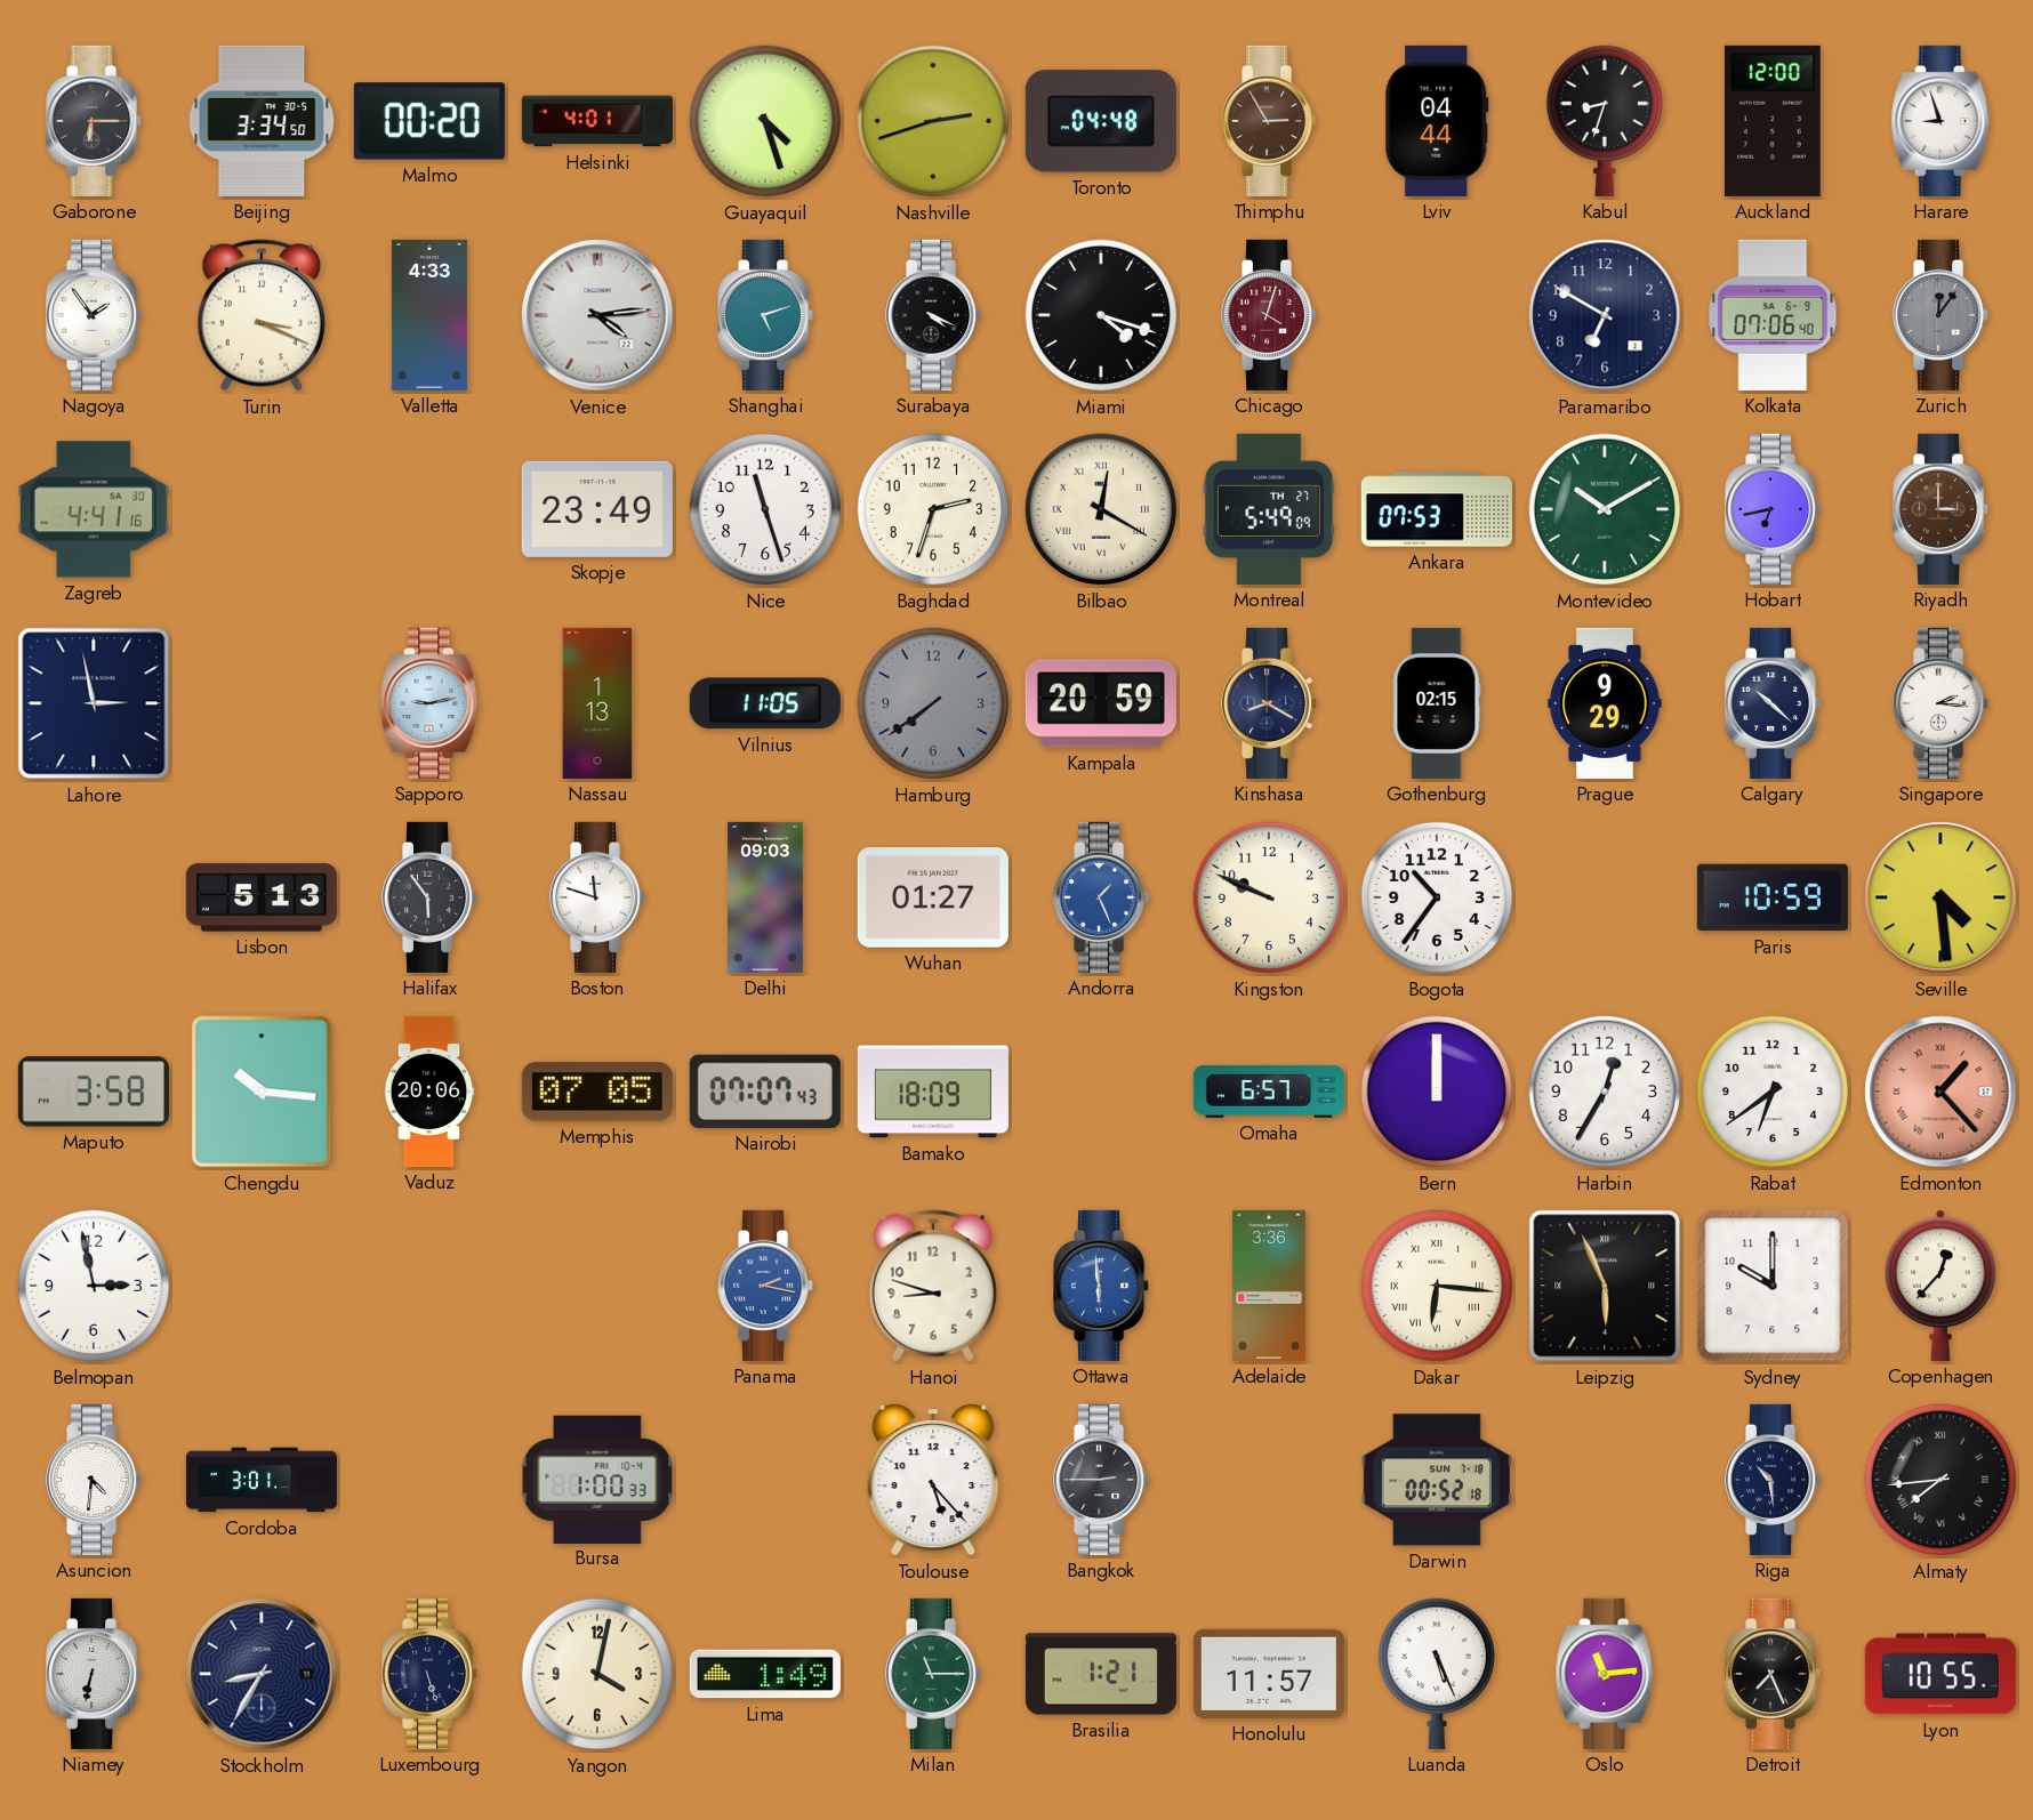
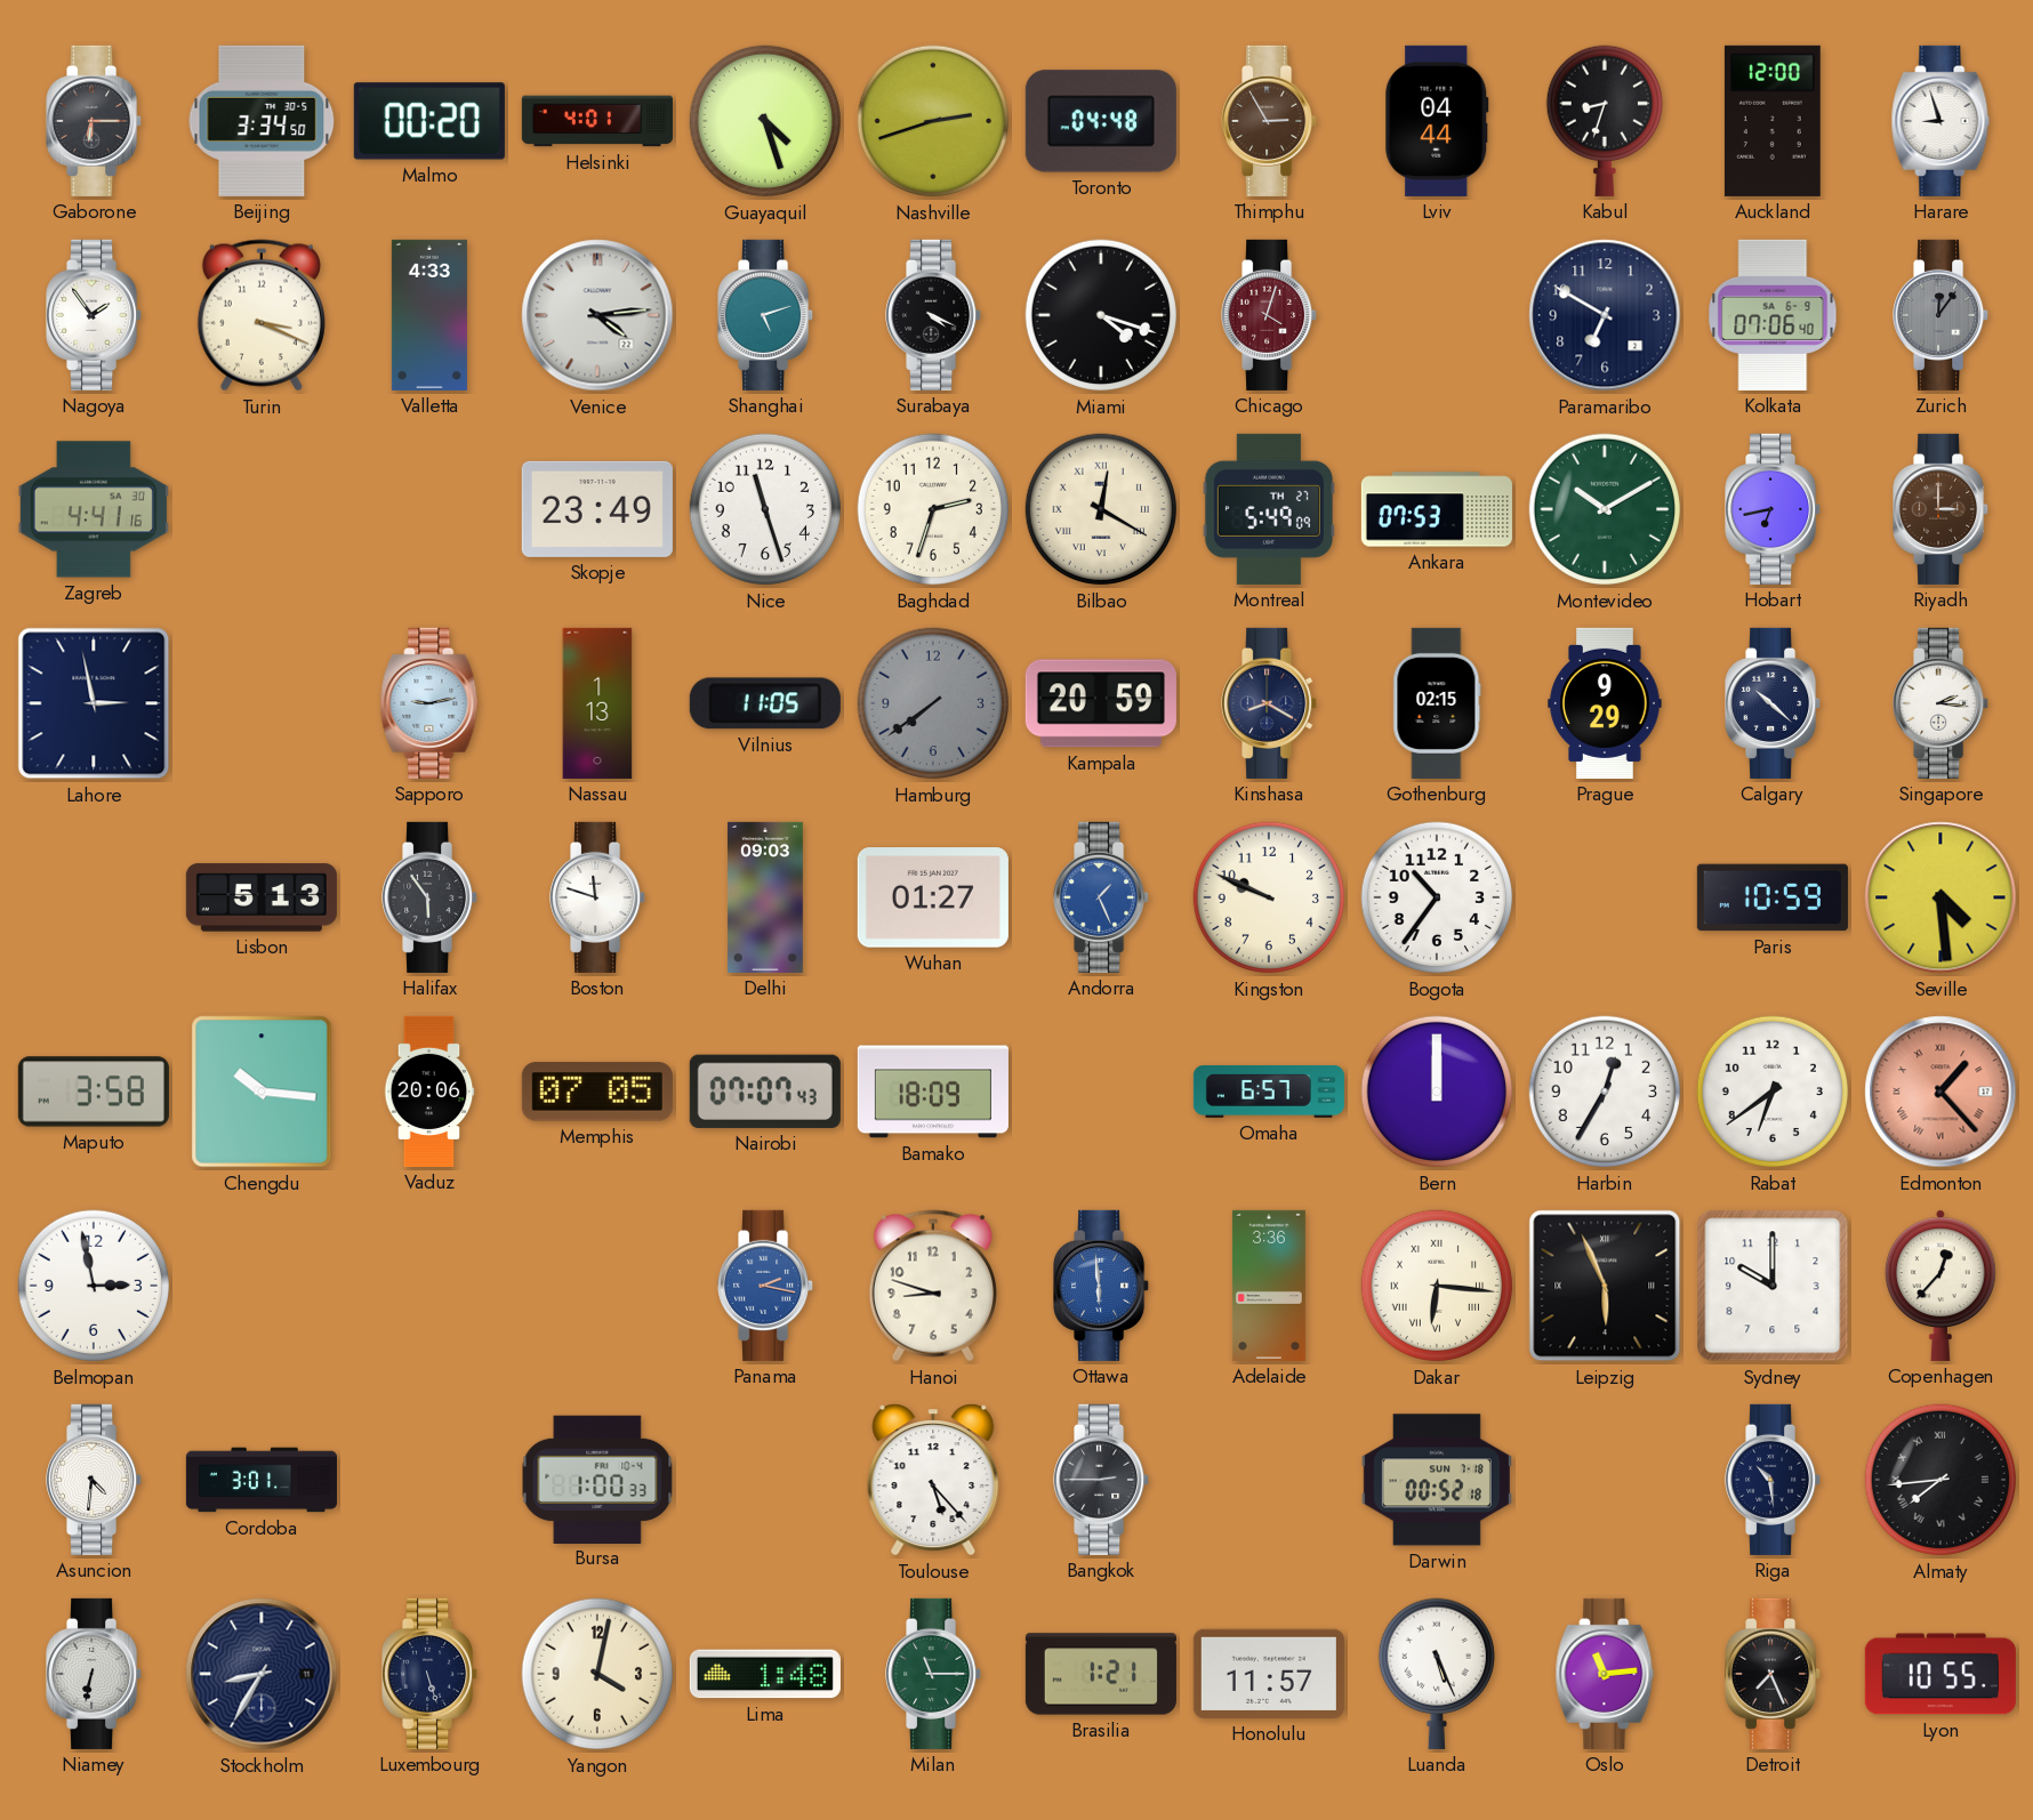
Lima: 1:49 -> 1:48 (765, 1674)
